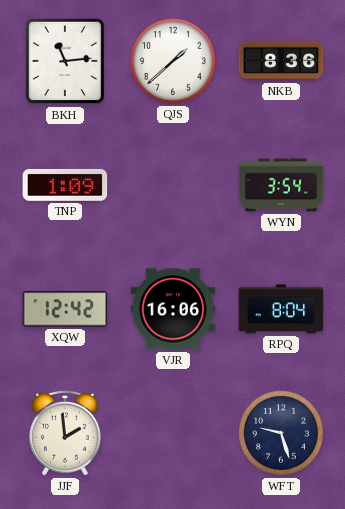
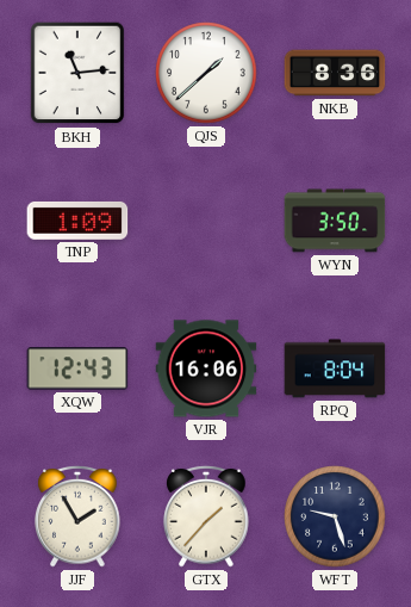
WYN: 3:54 -> 3:50 (335, 221)
XQW: 12:42 -> 12:43 (77, 368)
JJF: 1:59 -> 1:55 (77, 516)
GTX: none -> 1:37 (206, 516)
